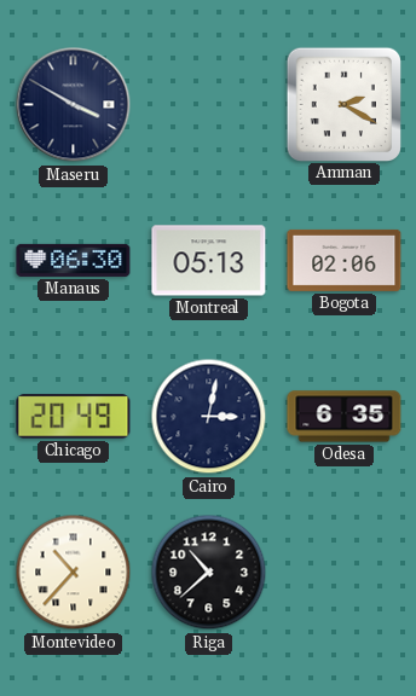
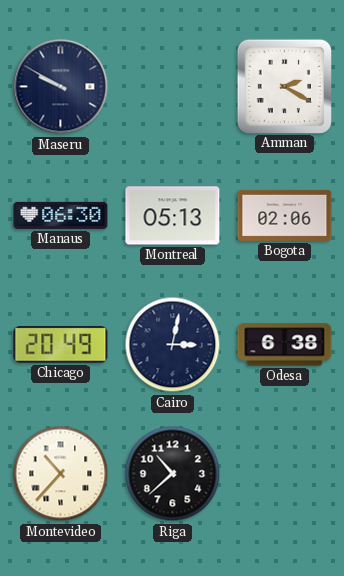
Maseru: 3:50 -> 9:50 (61, 87)
Odesa: 6:35 -> 6:38 (285, 345)
